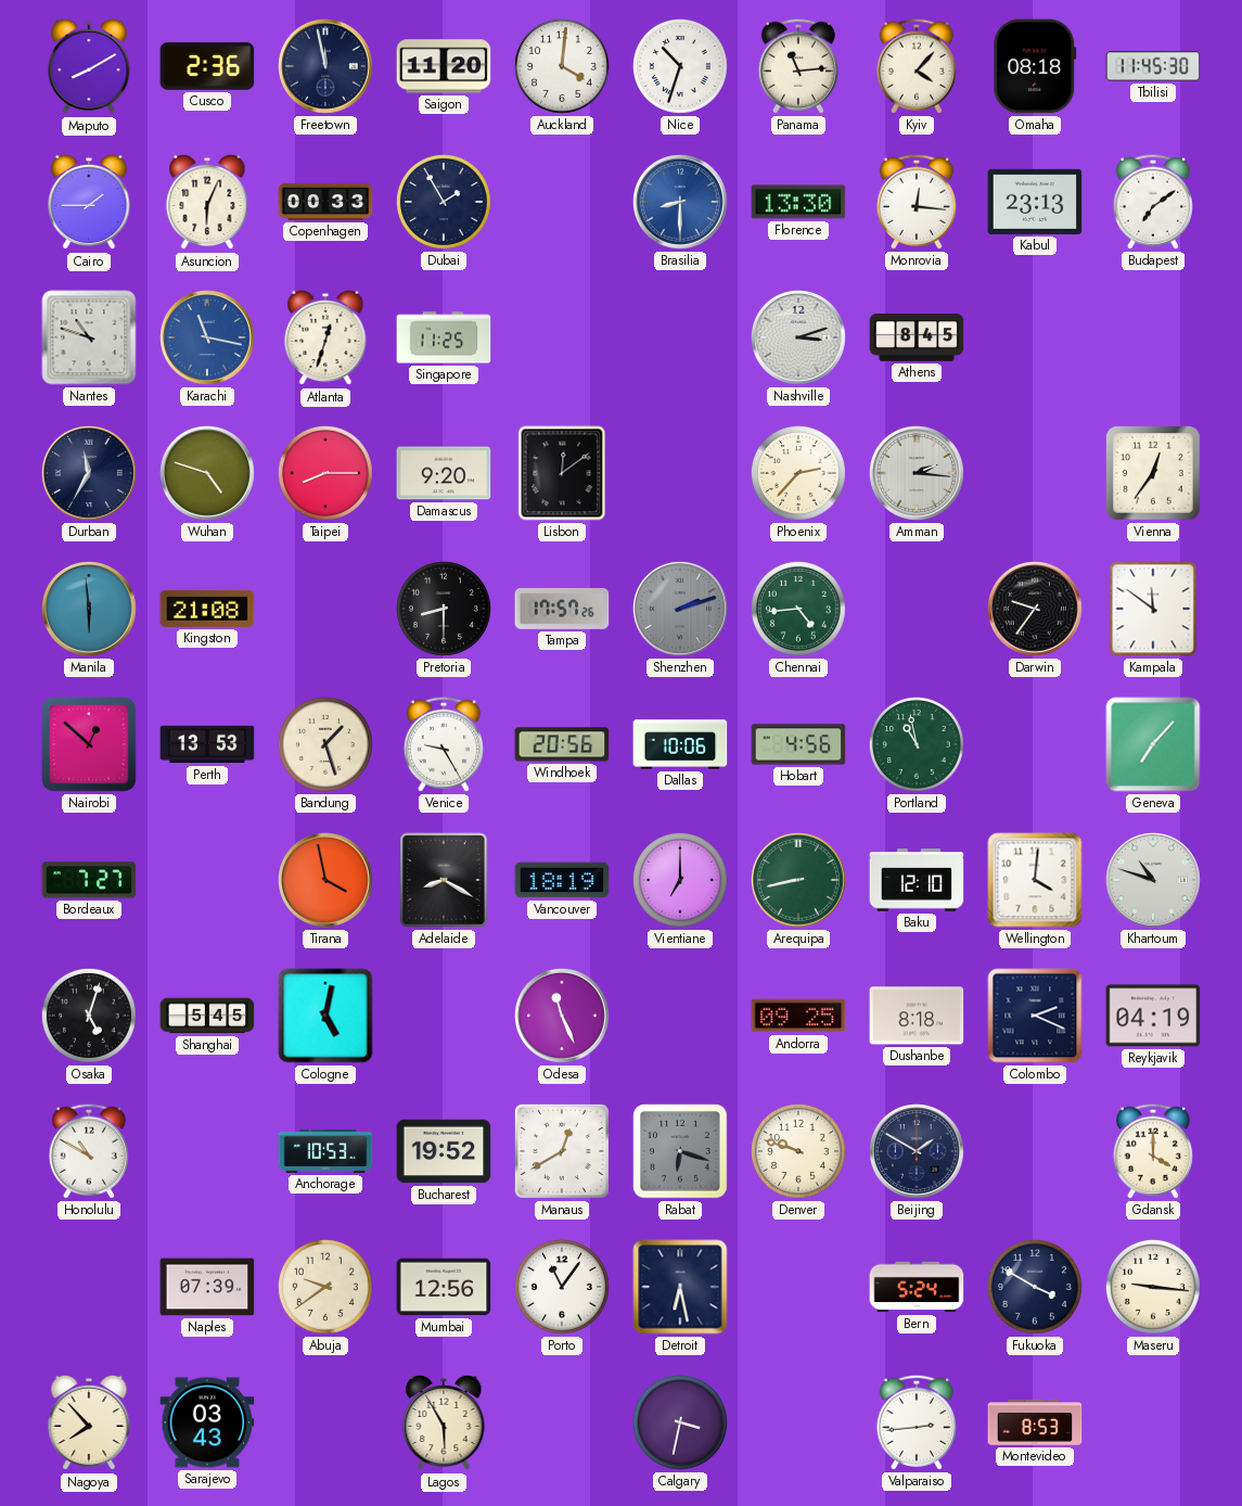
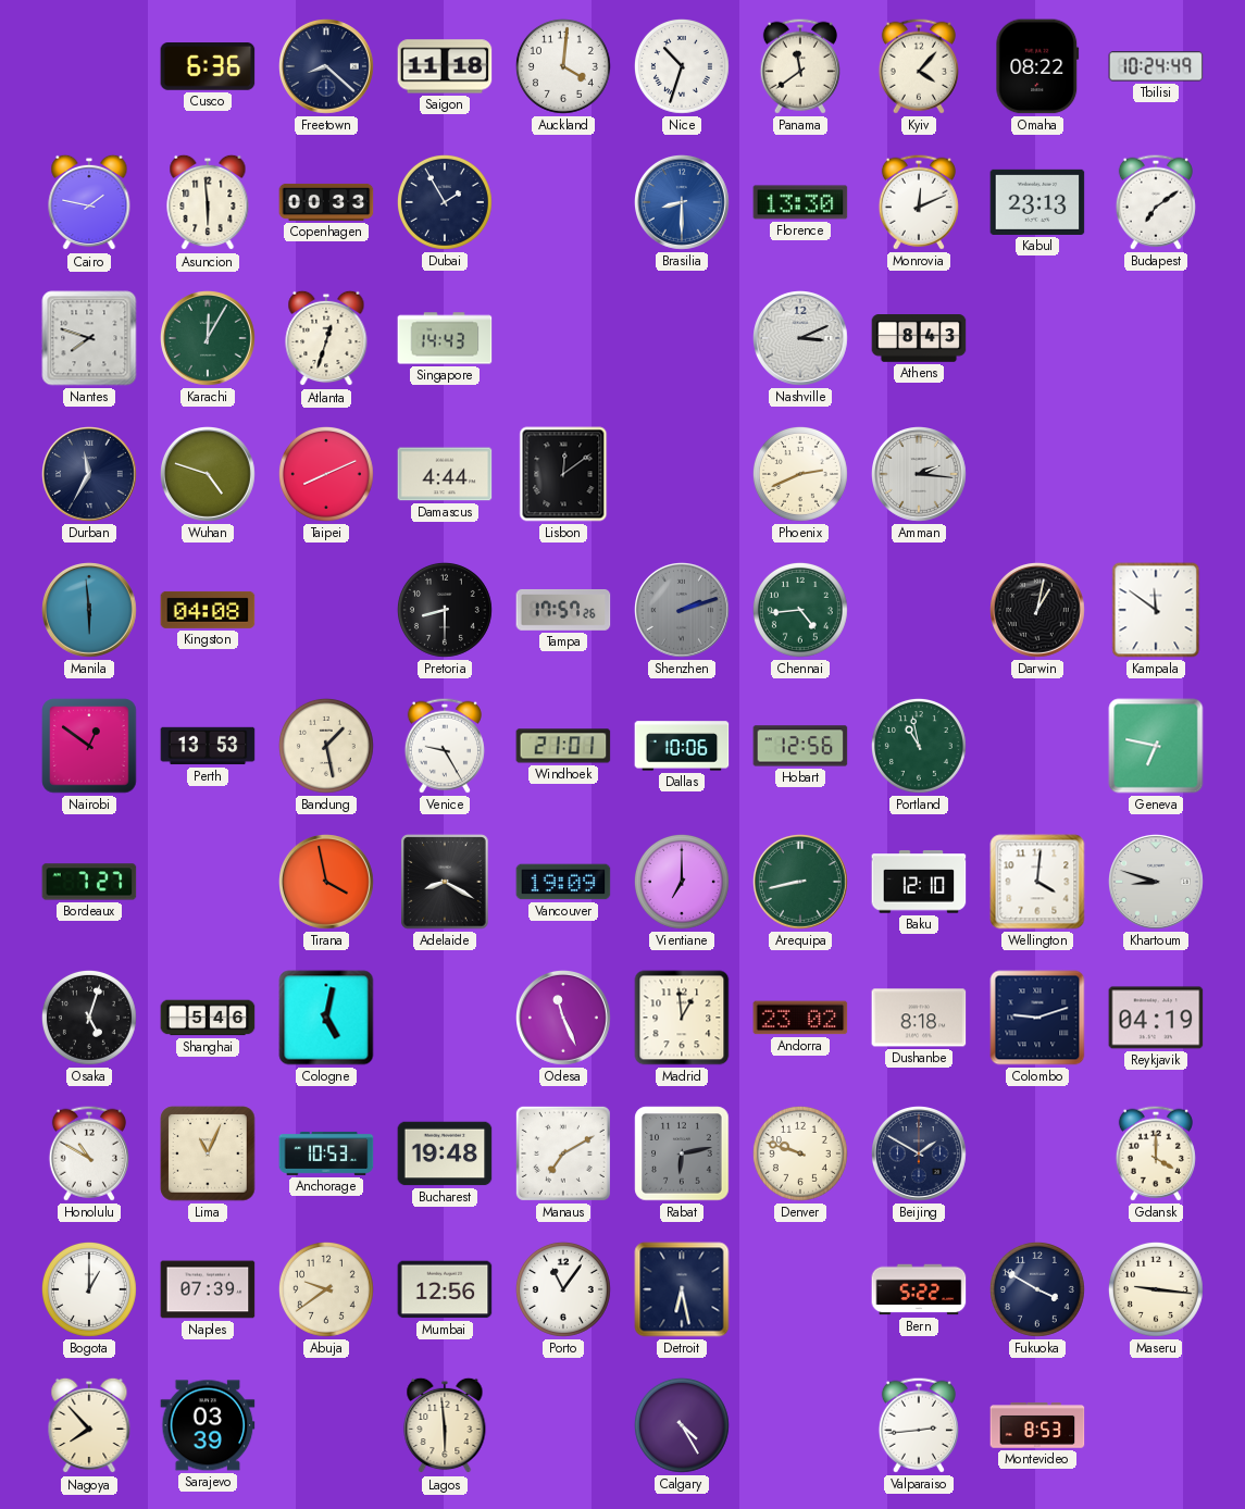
Maputo: 8:10 -> none (89, 66)
Cusco: 2:36 -> 6:36 (208, 66)
Freetown: 11:58 -> 8:22 (327, 67)
Saigon: 11:20 -> 11:18 (445, 66)
Panama: 11:14 -> 11:39 (800, 66)
Omaha: 08:18 -> 08:22 (1037, 66)
Tbilisi: 11:45 -> 10:24 (1156, 66)
Cairo: 1:45 -> 1:47 (89, 202)
Asuncion: 6:04 -> 5:59 (208, 202)
Monrovia: 12:16 -> 12:11 (919, 202)
Nantes: 10:48 -> 7:48 (89, 338)
Karachi: 11:17 -> 12:05 (209, 339)
Karachi dial: blue -> green (209, 339)
Singapore: 11:25 -> 14:43 (445, 338)
Nashville: 3:12 -> 3:11 (801, 339)
Athens: 8:45 -> 8:43 (919, 338)
Taipei: 8:15 -> 8:11 (326, 474)
Damascus: 9:20 -> 4:44 (445, 474)
Phoenix: 2:37 -> 2:41 (800, 474)
Vienna: 12:36 -> none (1153, 473)
Kingston: 21:08 -> 04:08 (208, 610)
Darwin: 9:36 -> 1:02 (1038, 611)
Nairobi: 12:52 -> 12:51 (89, 746)
Bandung: 1:27 -> 1:28 (326, 746)
Windhoek: 20:56 -> 21:01 (563, 746)
Hobart: 4:56 -> 12:56 (800, 746)
Geneva: 7:07 -> 6:47 (1156, 746)
Vancouver: 18:19 -> 19:09 (563, 882)
Khartoum: 10:48 -> 8:48 (1157, 883)
Shanghai: 5:45 -> 5:46 (208, 1018)
Madrid: none -> 12:59 (682, 1018)
Andorra: 09:25 -> 23:02 (800, 1018)
Colombo: 2:19 -> 9:12 (1037, 1018)
Lima: none -> 11:04 (208, 1153)
Bucharest: 19:52 -> 19:48 (445, 1153)
Manaus: 12:40 -> 7:10 (563, 1153)
Rabat: 6:18 -> 6:13 (682, 1153)
Bogota: none -> 1:00 (89, 1289)
Bern: 5:24 -> 5:22 (919, 1289)
Sarajevo: 03:43 -> 03:39 (208, 1425)
Lagos: 5:55 -> 5:59 (445, 1425)
Calgary: 3:32 -> 4:25 (682, 1425)
